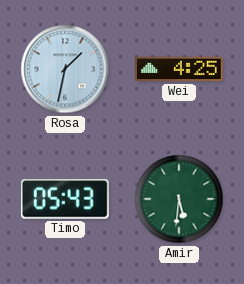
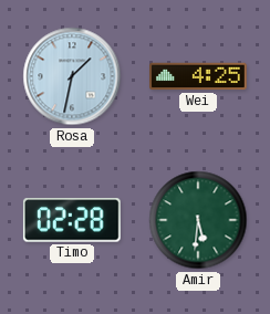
Timo: 05:43 -> 02:28 (72, 220)
